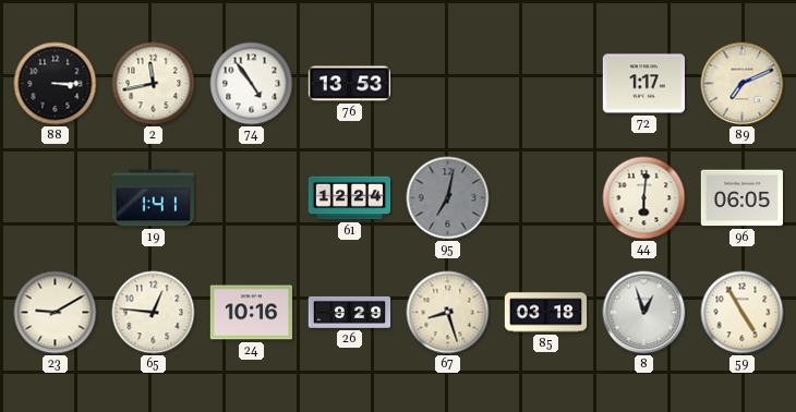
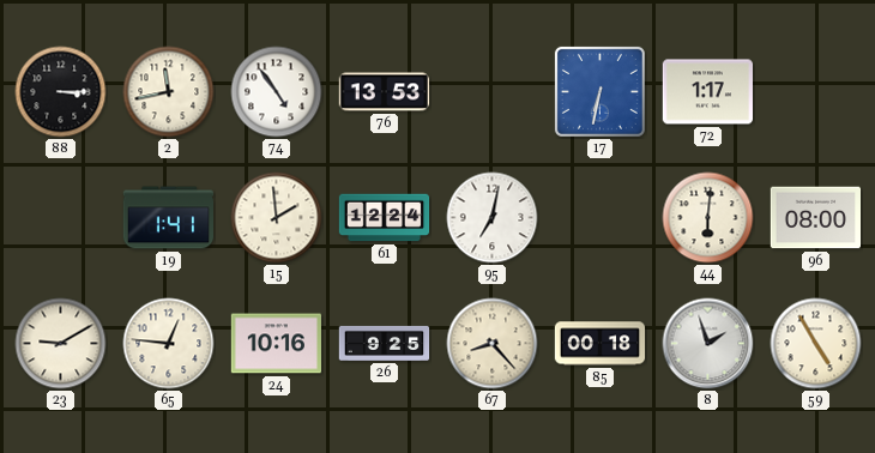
17: none -> 6:32 (599, 91)
89: 7:11 -> none (743, 84)
15: none -> 1:59 (277, 218)
95 dial: grey -> white (493, 218)
96: 06:05 -> 08:00 (816, 218)
26: 9:29 -> 9:25 (385, 343)
67: 8:27 -> 8:23 (493, 344)
85: 03:18 -> 00:18 (601, 344)
8: 12:57 -> 1:57 (708, 344)
